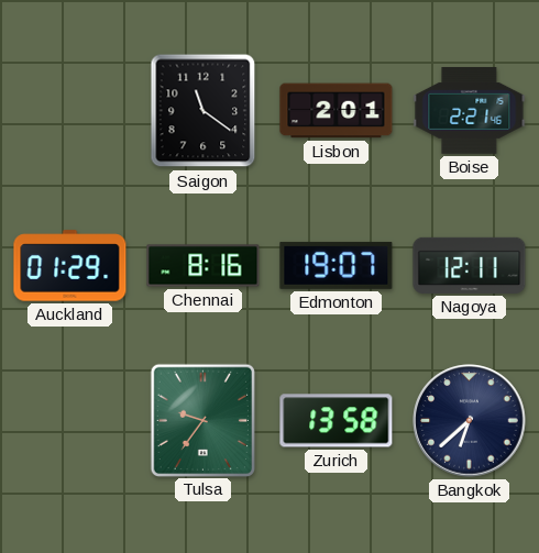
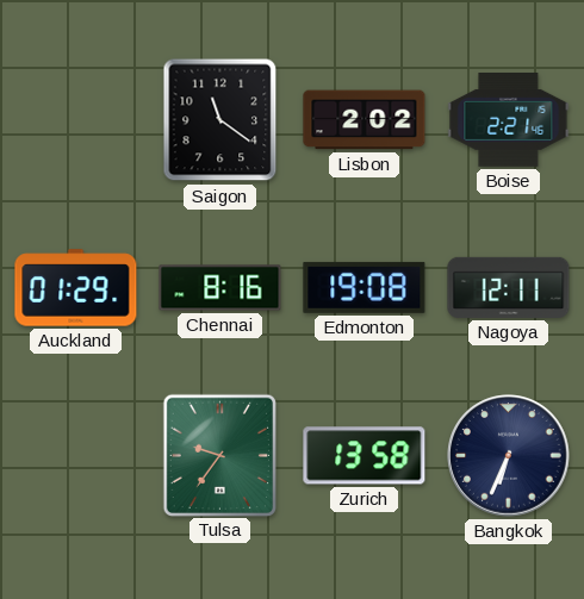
Lisbon: 2:01 -> 2:02 (365, 120)
Edmonton: 19:07 -> 19:08 (365, 287)
Bangkok: 6:38 -> 6:34 (509, 456)
